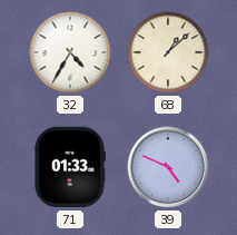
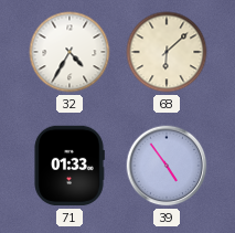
68: 1:08 -> 6:08 (167, 52)
39: 4:49 -> 4:54 (167, 166)
